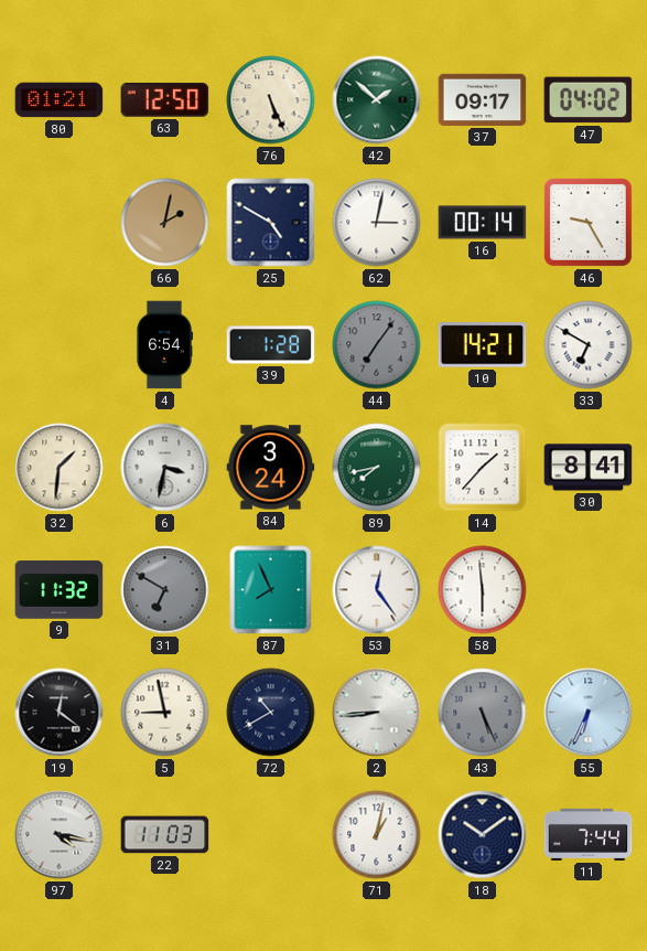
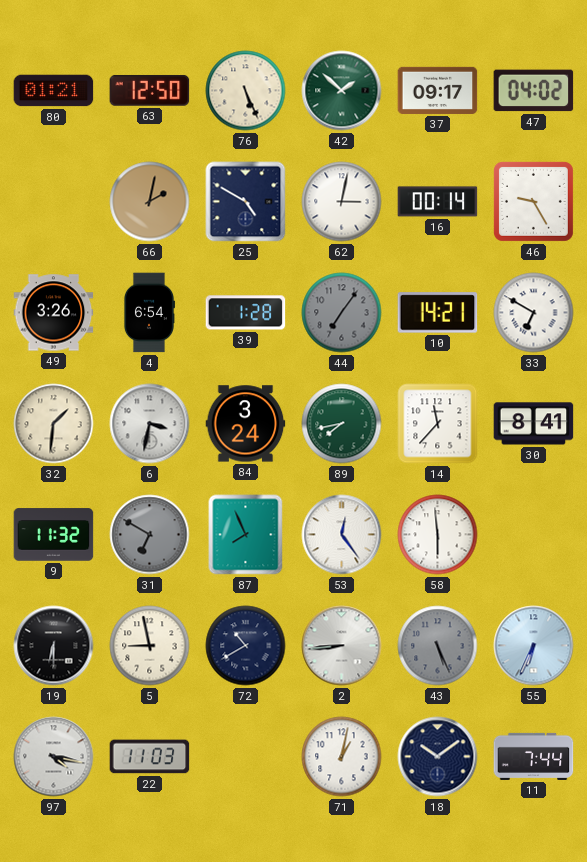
49: none -> 3:26 (54, 313)
14: 1:37 -> 11:37 (438, 424)
19: 12:21 -> 6:30 (54, 646)
